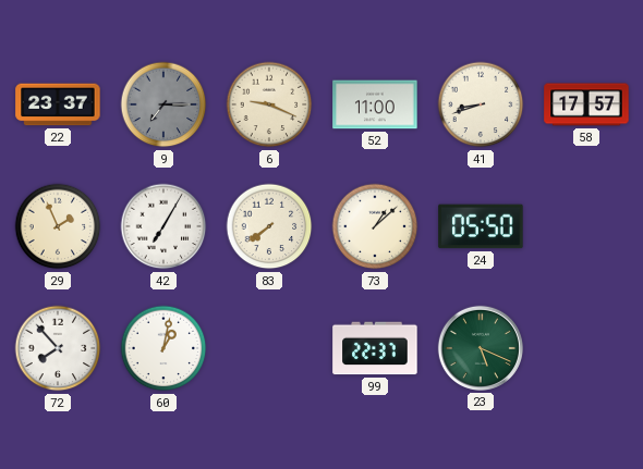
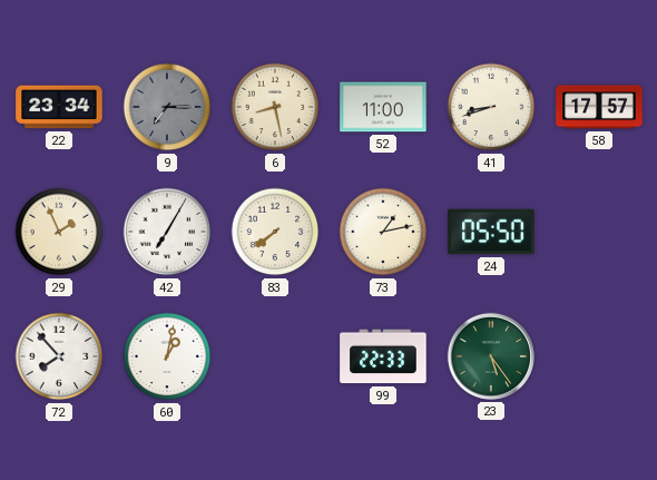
22: 23:37 -> 23:34 (59, 107)
6: 9:19 -> 8:28 (275, 107)
73: 1:08 -> 1:13 (383, 232)
99: 22:37 -> 22:33 (383, 356)
23: 5:19 -> 5:24 (491, 356)
